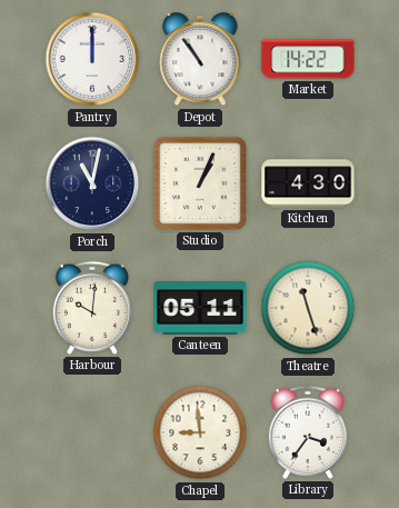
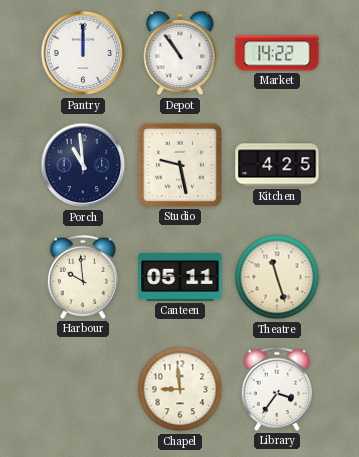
Porch: 11:02 -> 10:59 (83, 165)
Studio: 1:04 -> 9:28 (180, 165)
Kitchen: 4:30 -> 4:25 (277, 165)
Harbour: 10:01 -> 9:59 (83, 277)
